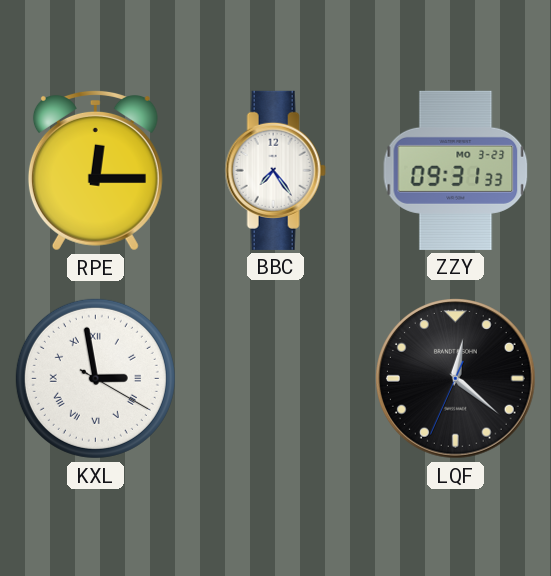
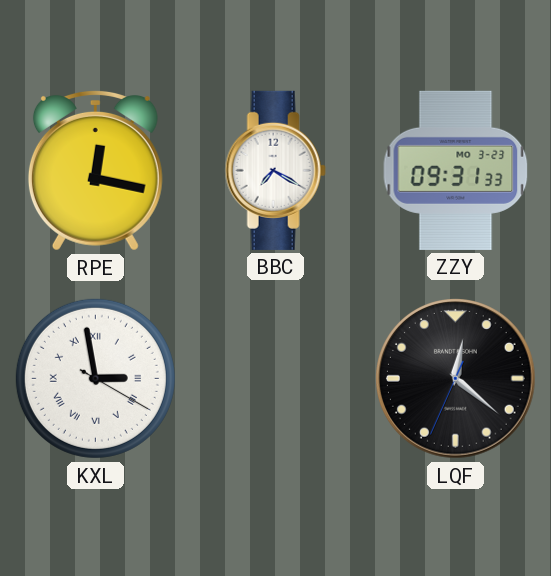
RPE: 12:15 -> 12:17 (95, 170)
BBC: 7:24 -> 7:20 (275, 170)
